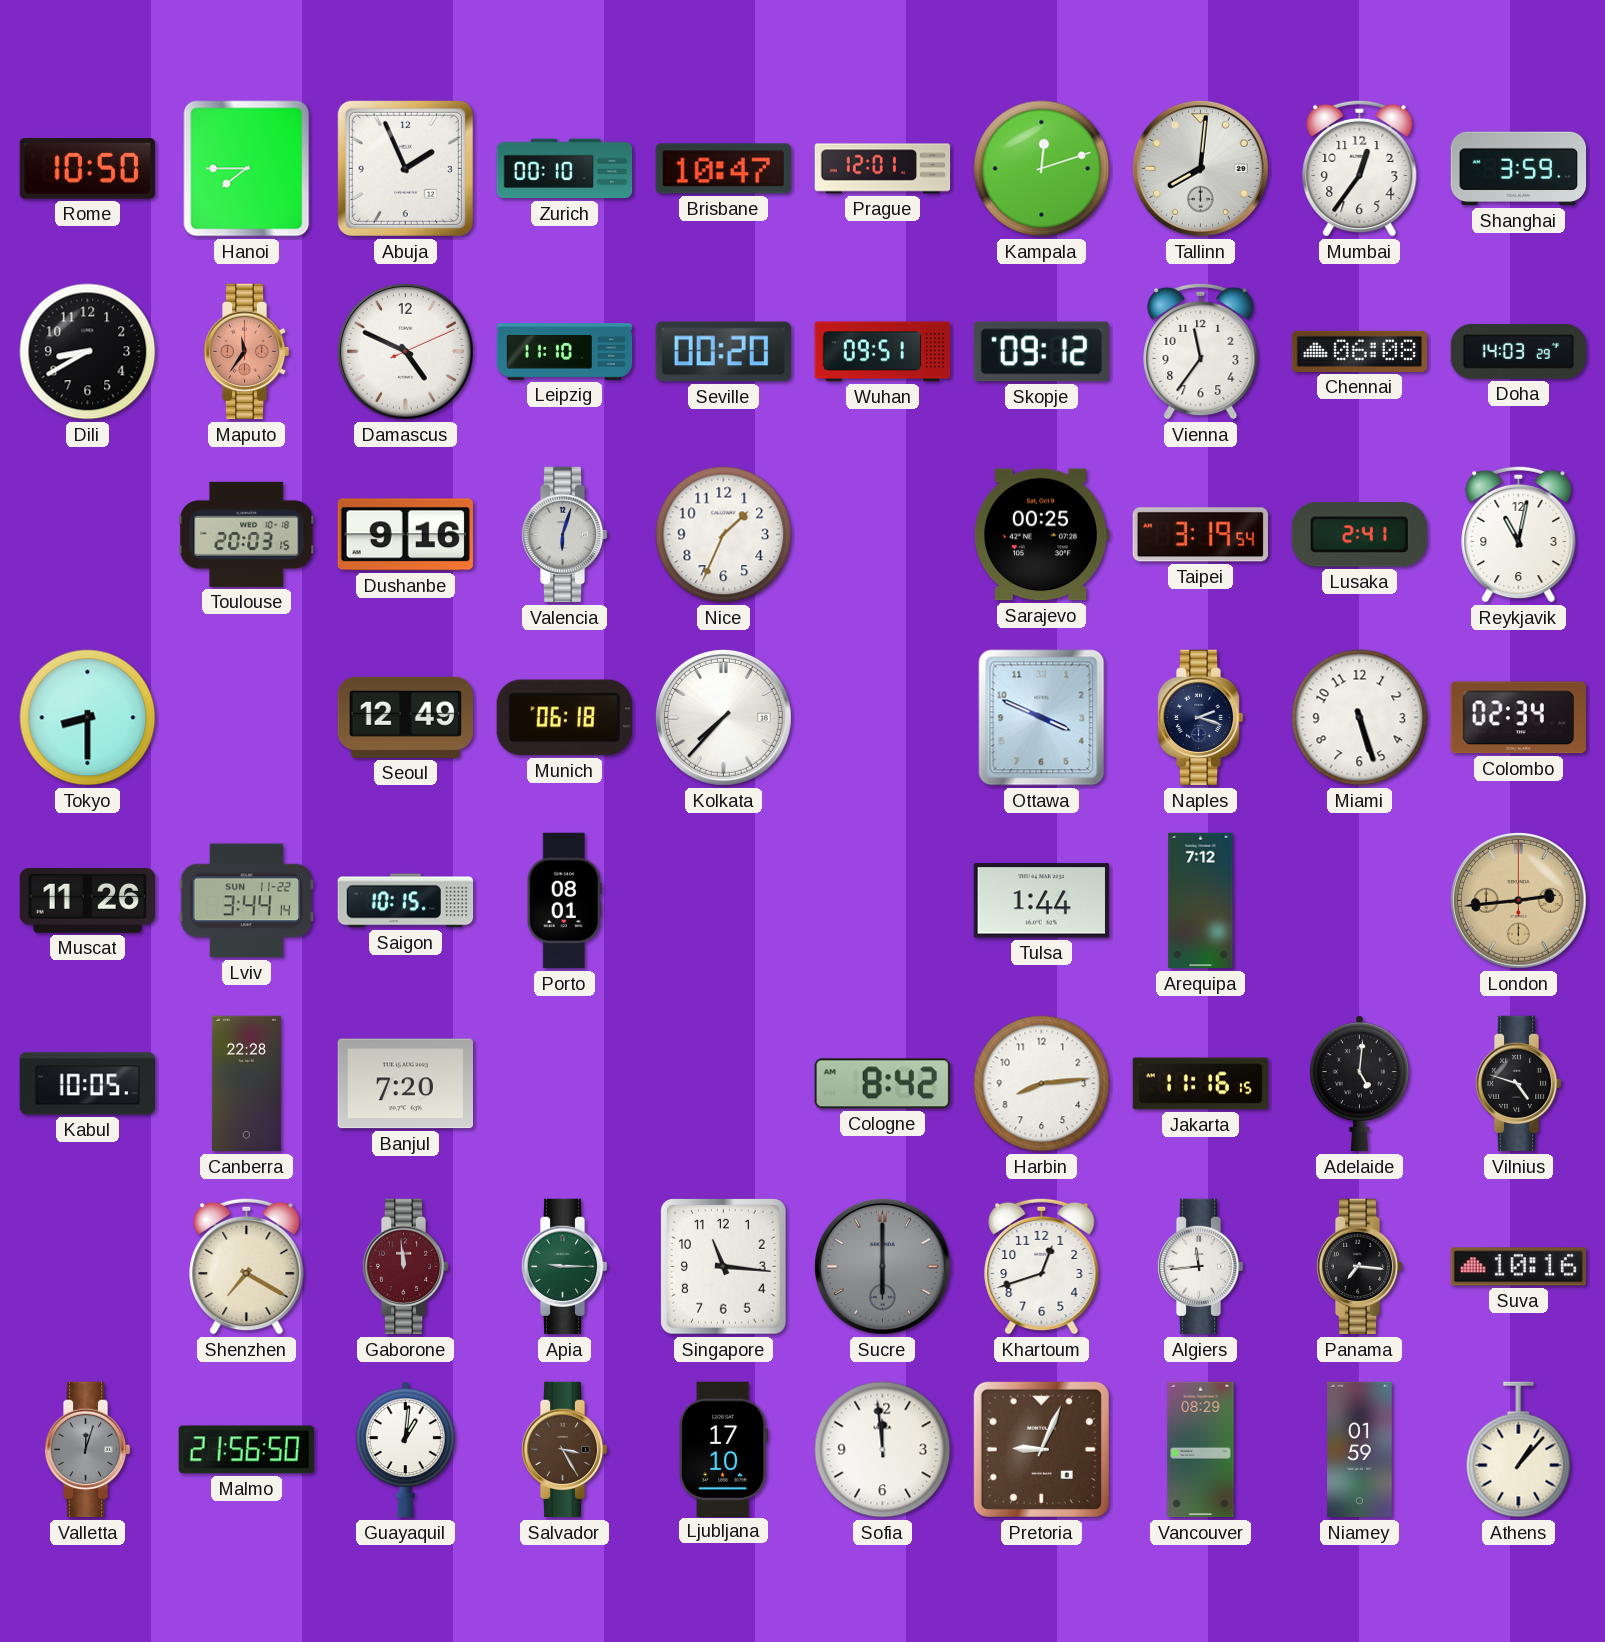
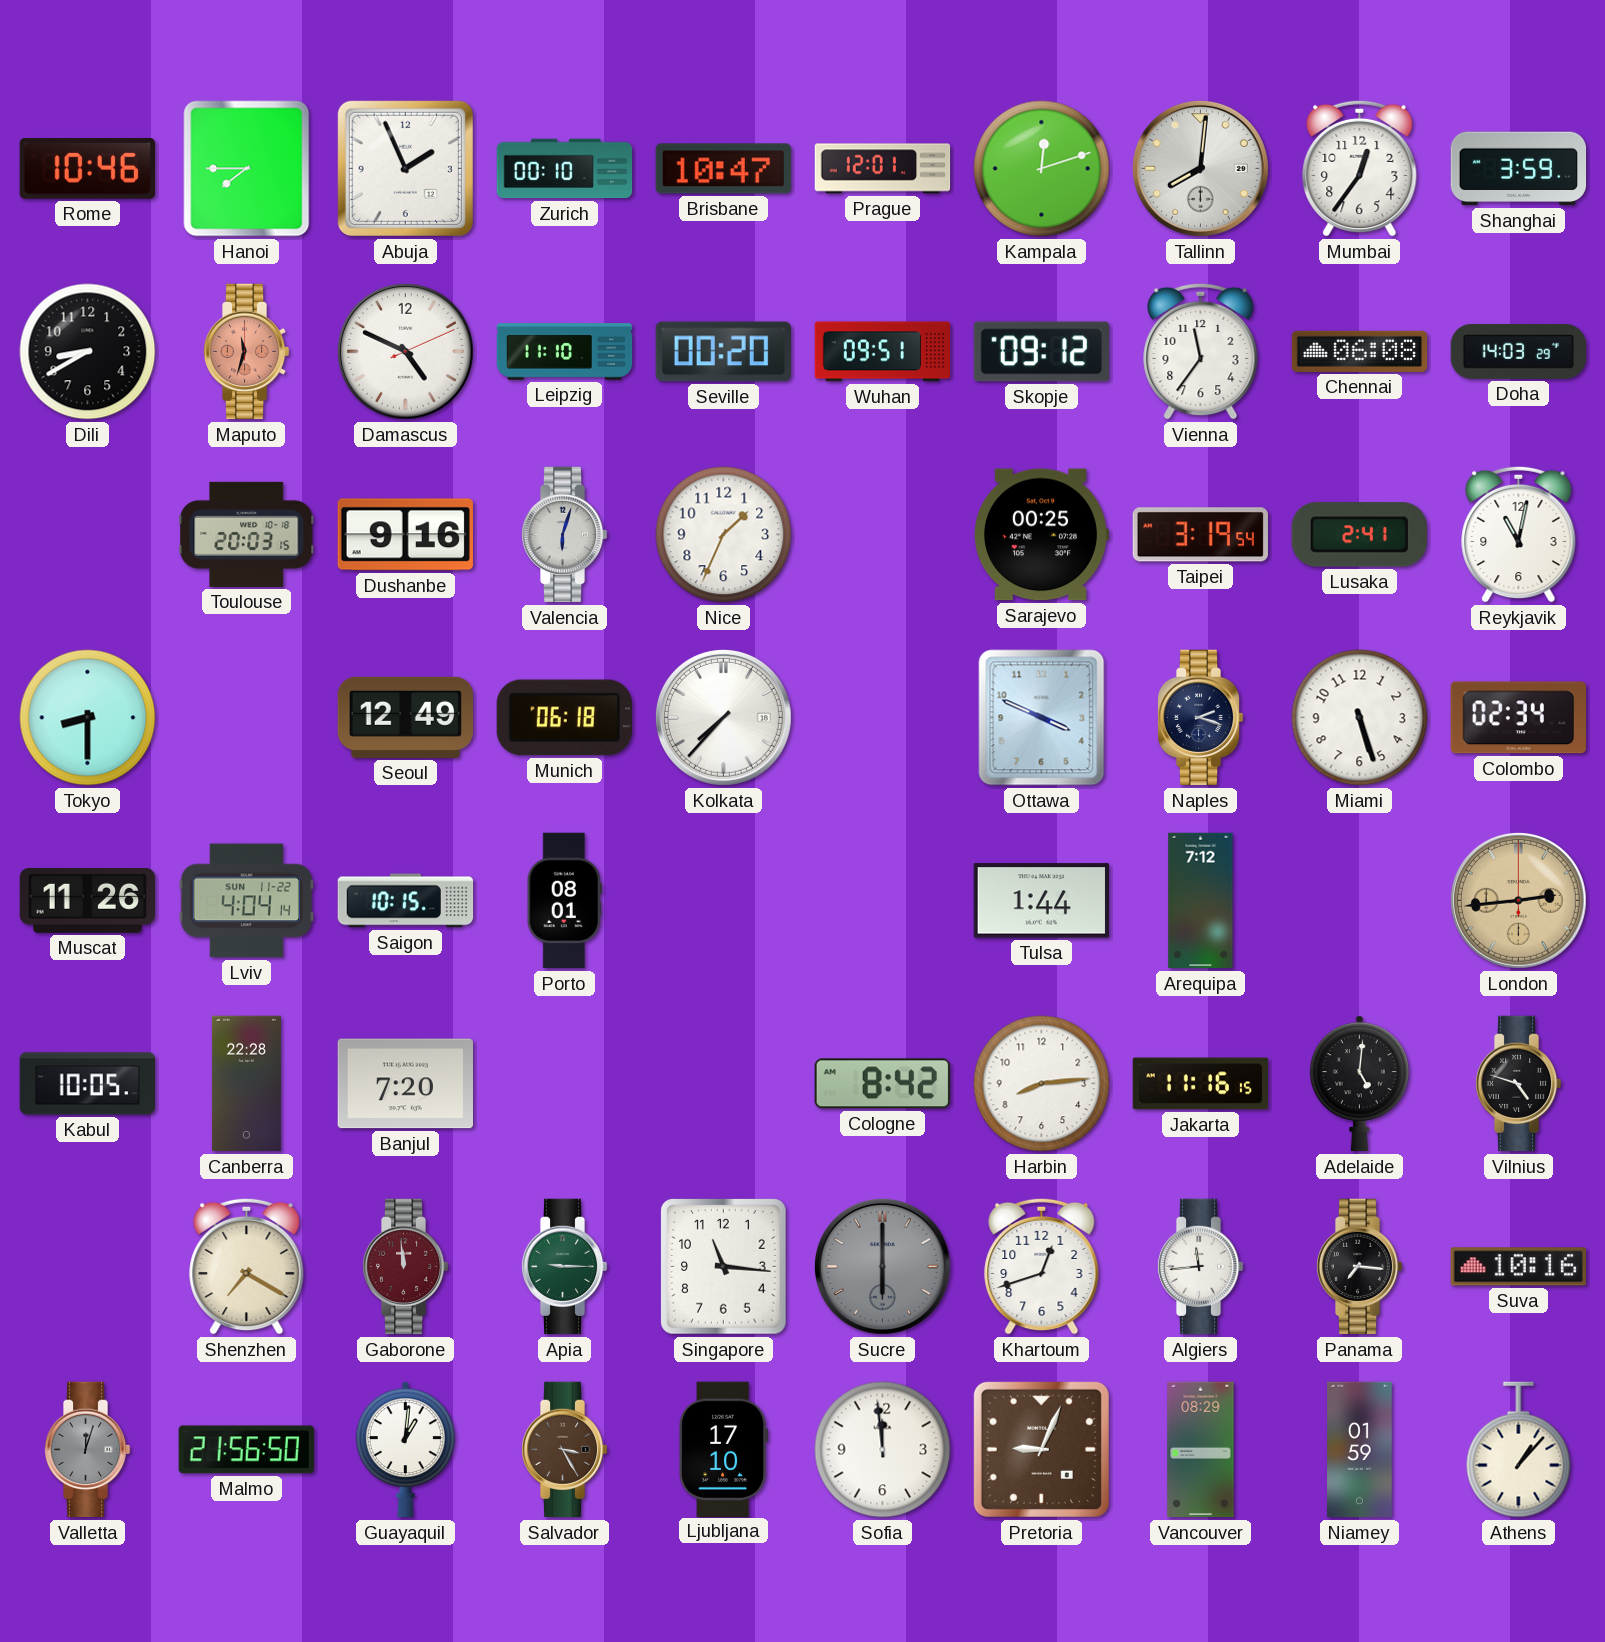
Rome: 10:50 -> 10:46 (87, 169)
Maputo: 11:36 -> 11:33 (246, 352)
Lviv: 3:44 -> 4:04 (246, 901)
